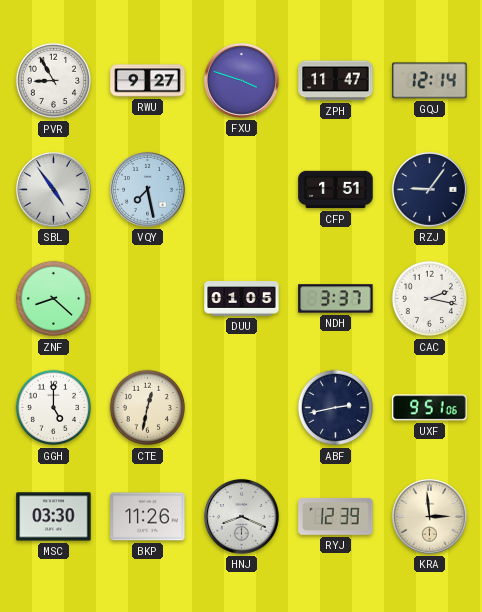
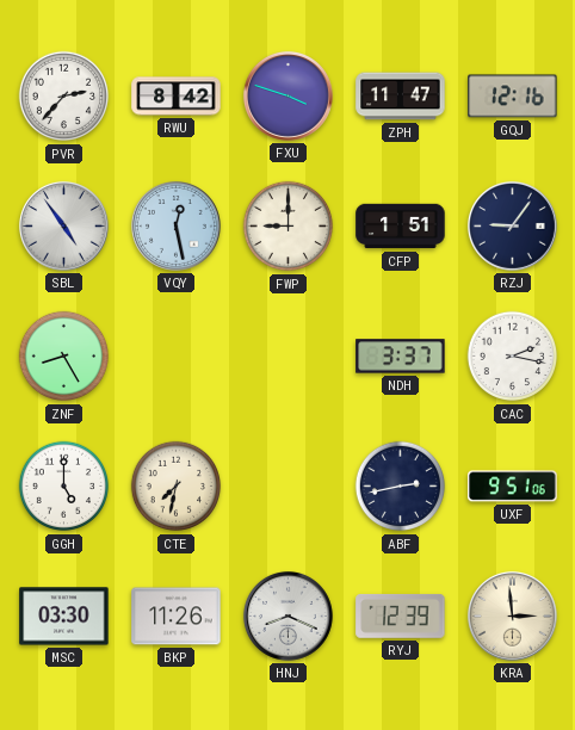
PVR: 8:55 -> 2:37 (64, 97)
RWU: 9:27 -> 8:42 (177, 97)
GQJ: 12:14 -> 12:16 (513, 97)
VQY: 7:28 -> 12:28 (175, 225)
FWP: none -> 9:00 (289, 227)
ZNF: 8:22 -> 8:25 (64, 357)
DUU: 01:05 -> none (242, 299)
CTE: 12:32 -> 7:32 (177, 487)
